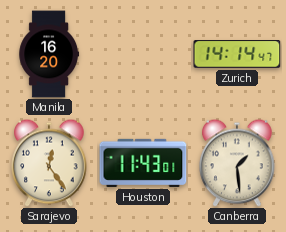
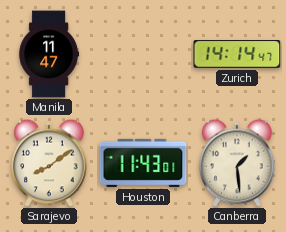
Manila: 16:20 -> 11:47 (49, 54)
Sarajevo: 12:24 -> 8:09 (49, 163)
